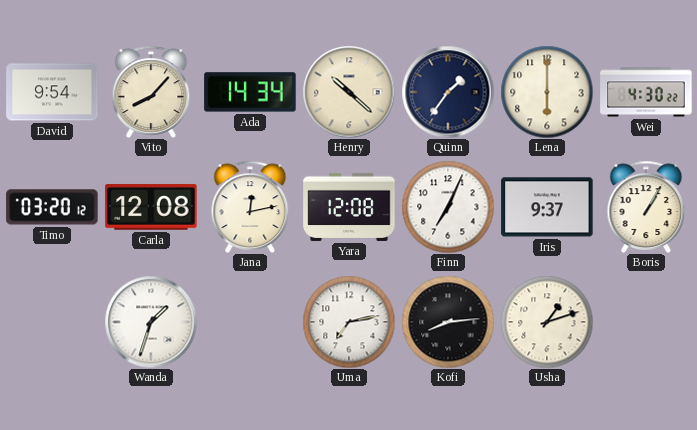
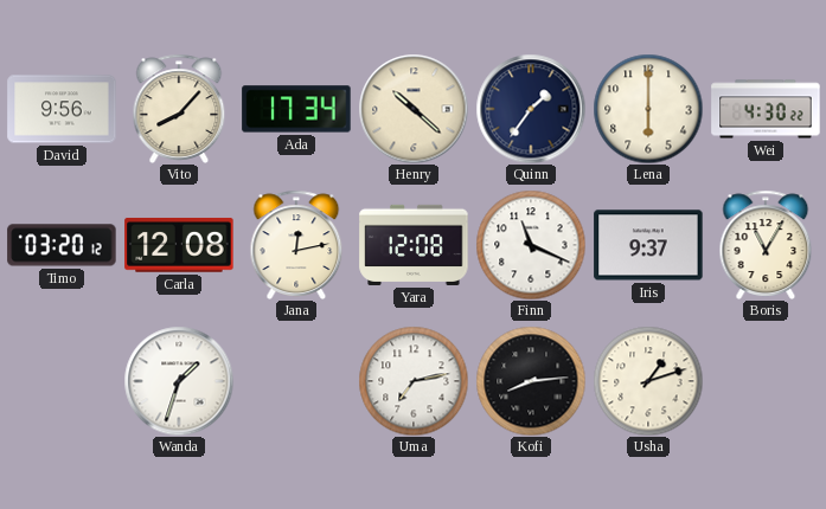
David: 9:54 -> 9:56 (62, 109)
Ada: 14:34 -> 17:34 (296, 109)
Finn: 7:04 -> 11:19 (531, 245)
Boris: 1:05 -> 11:05 (766, 245)
